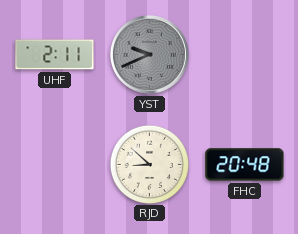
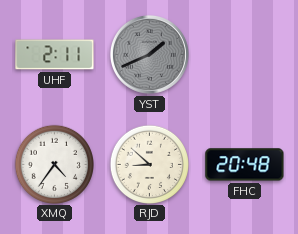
YST: 9:41 -> 1:41 (149, 54)
XMQ: none -> 4:36 (54, 164)
